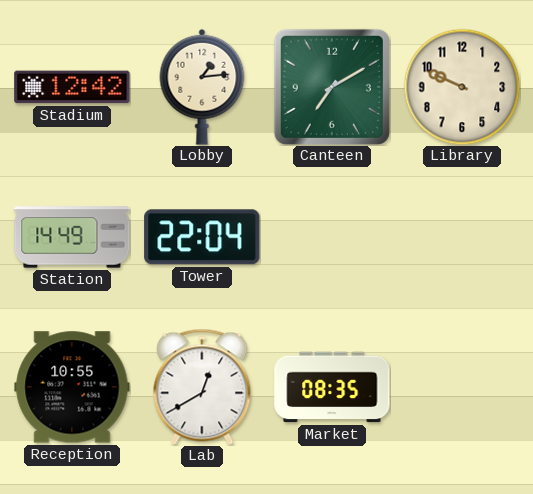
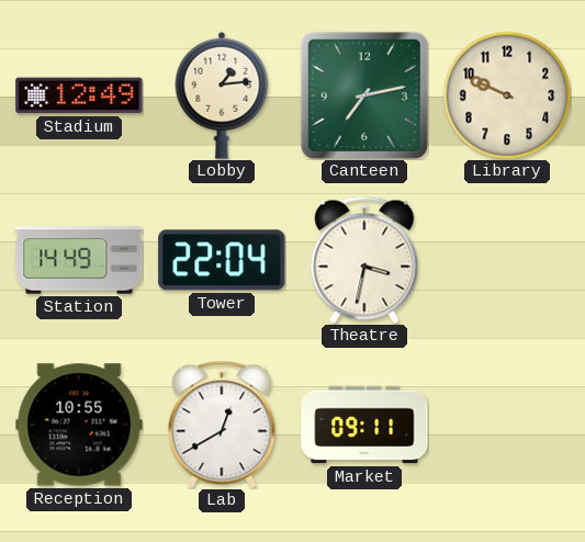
Stadium: 12:42 -> 12:49 (79, 95)
Canteen: 7:10 -> 7:13 (364, 95)
Theatre: none -> 3:32 (364, 260)
Market: 08:35 -> 09:11 (364, 425)
